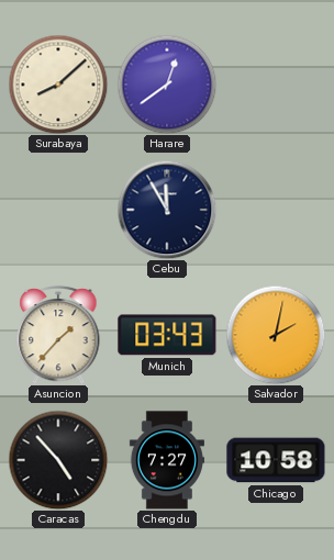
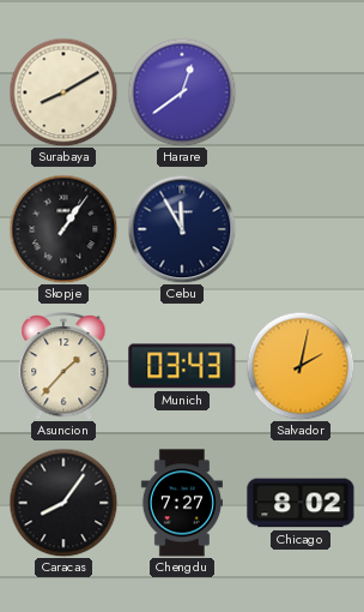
Surabaya: 8:08 -> 8:10 (63, 92)
Skopje: none -> 1:06 (63, 229)
Caracas: 4:53 -> 8:06 (63, 503)
Chicago: 10:58 -> 8:02 (301, 503)
